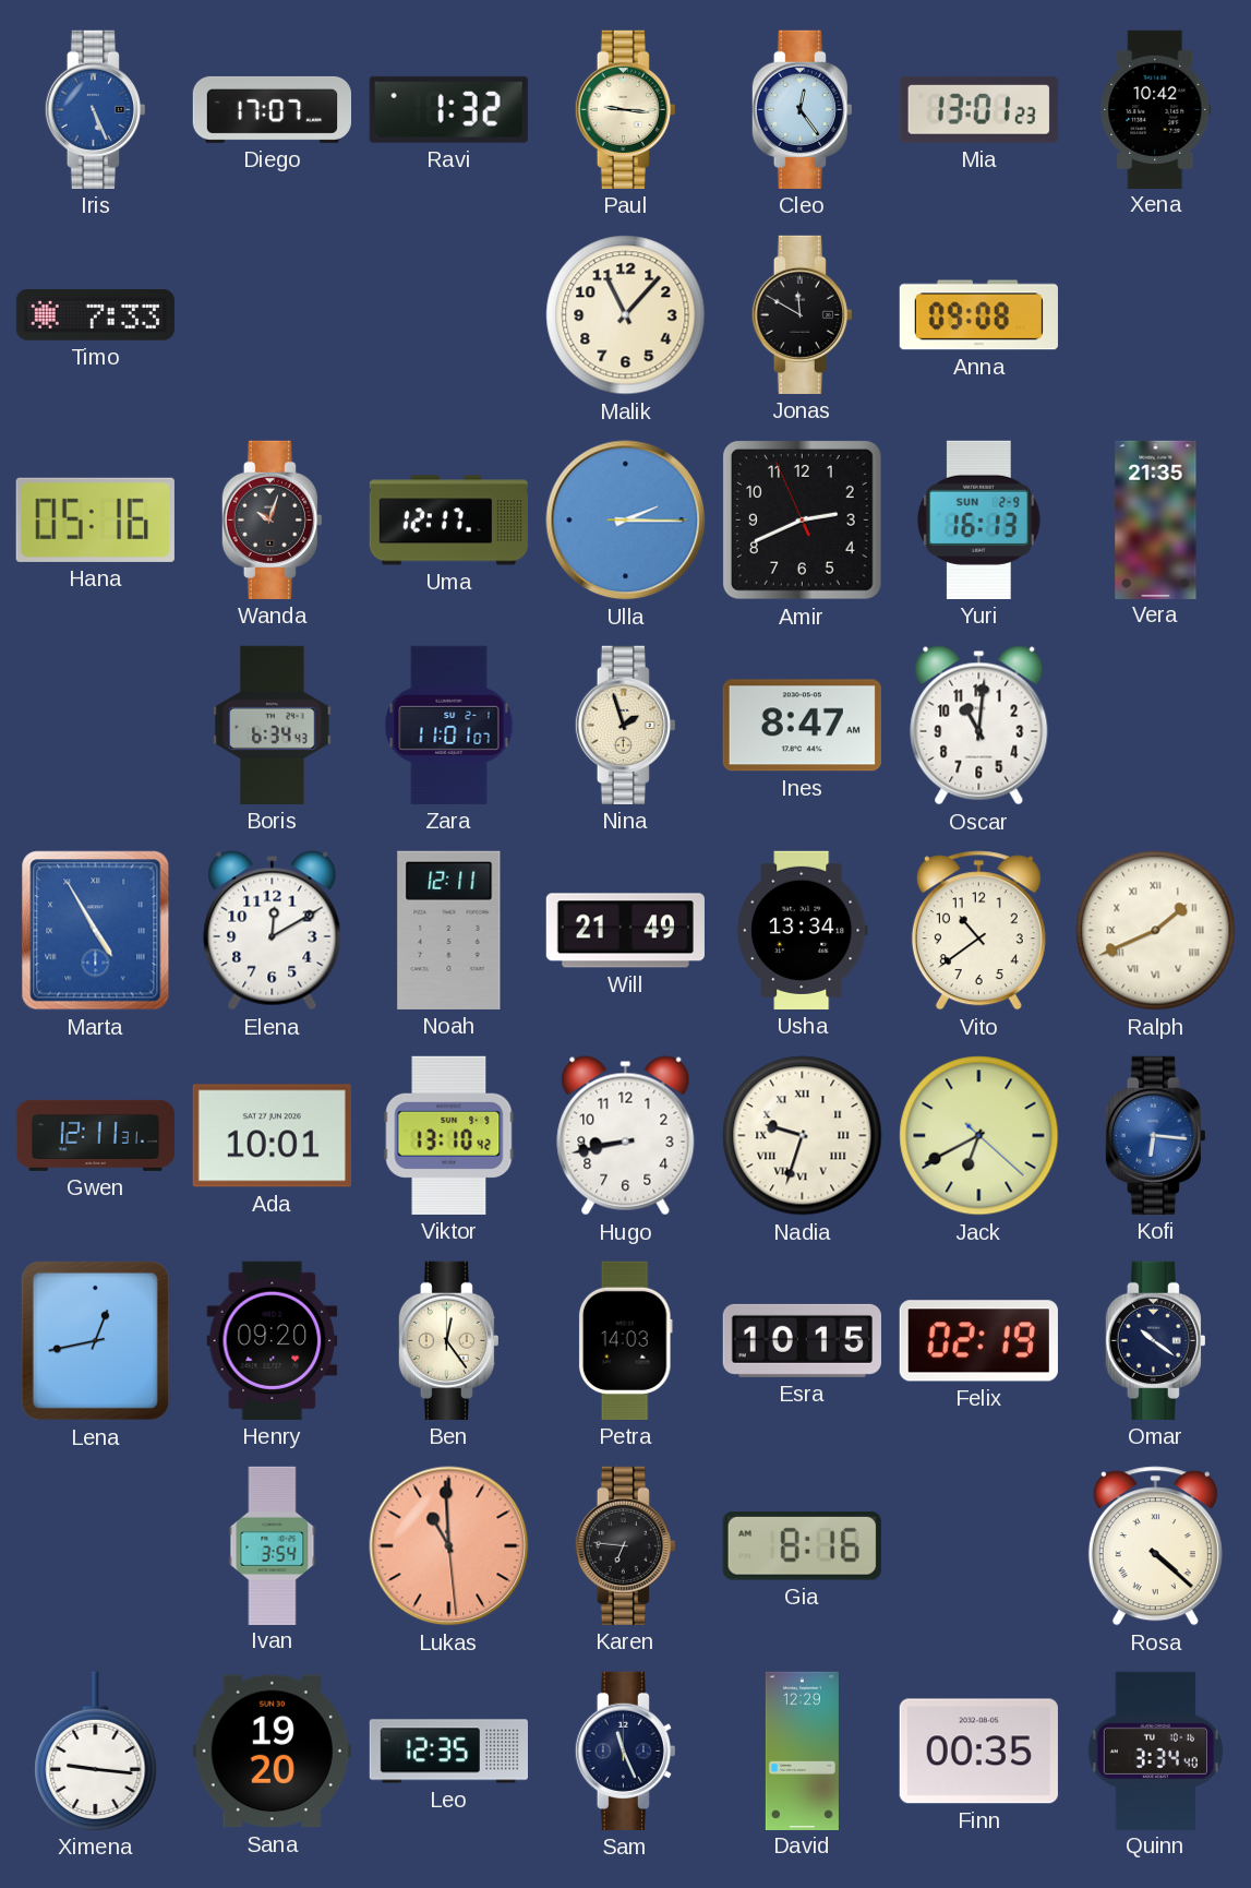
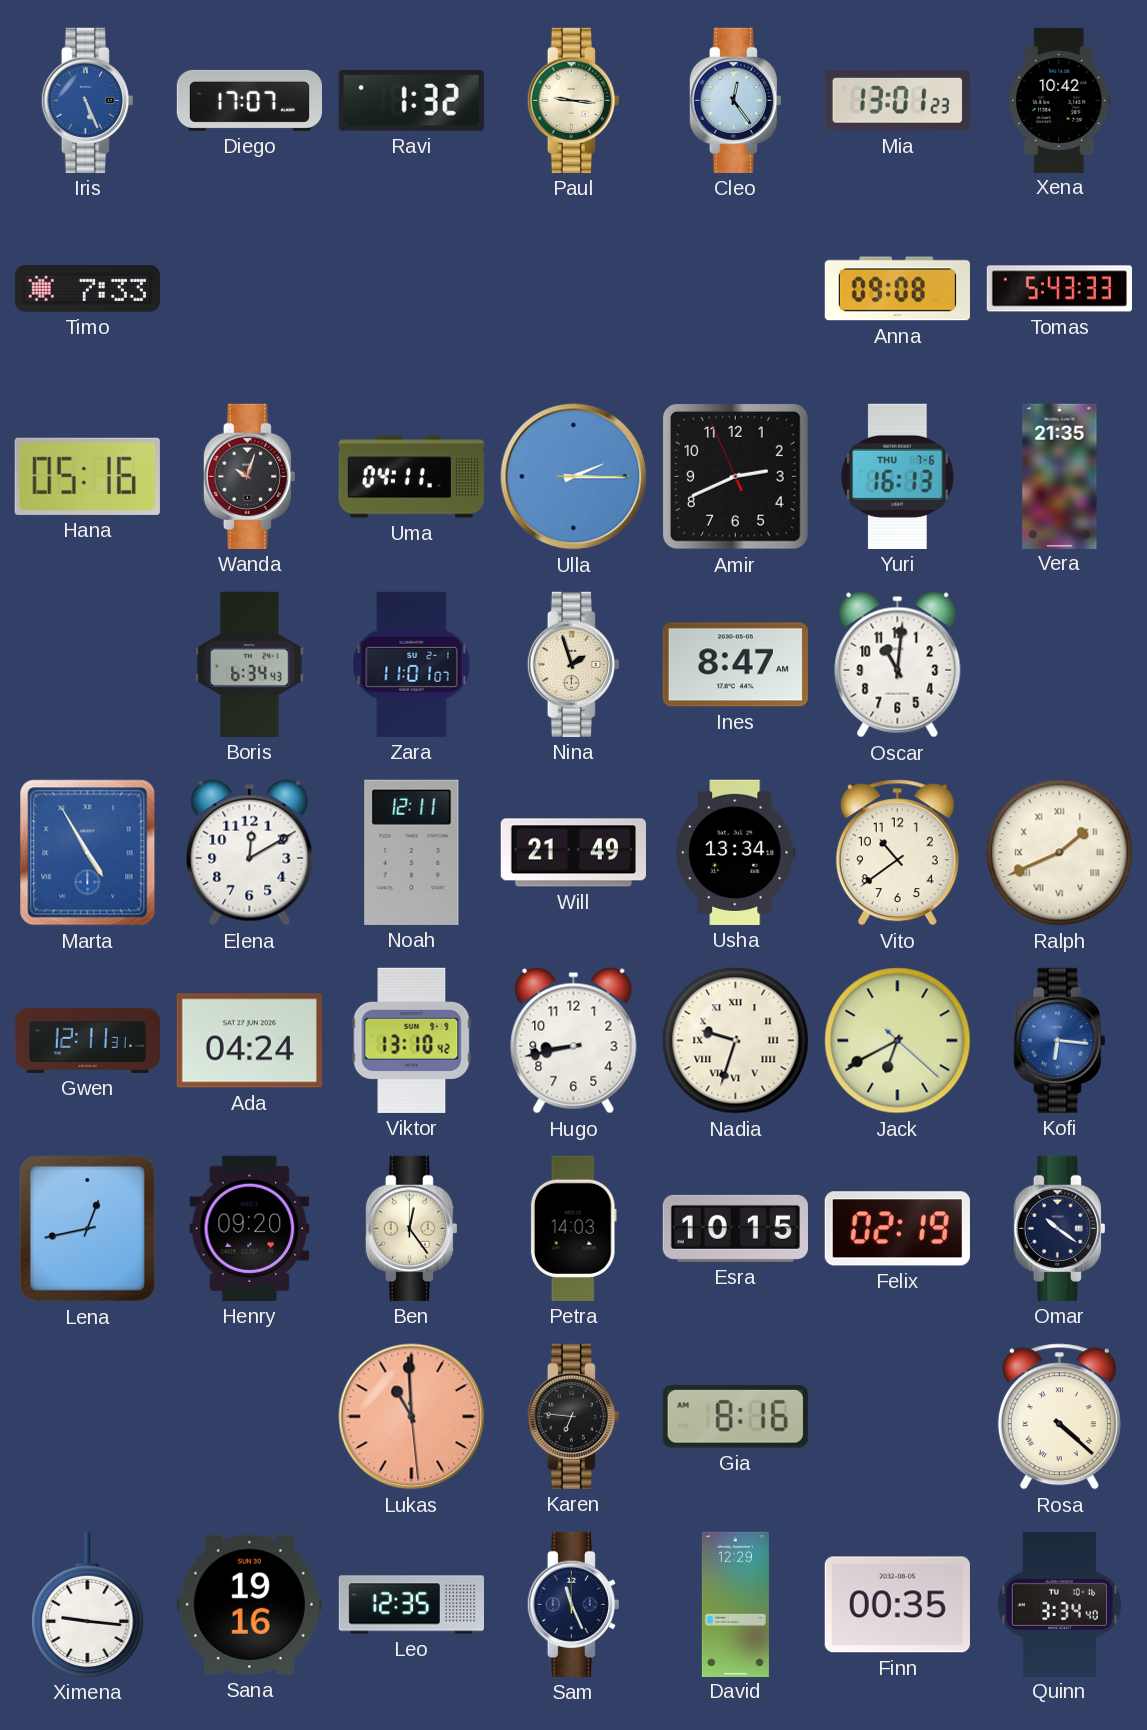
Malik: 11:07 -> none (626, 315)
Jonas: 11:50 -> none (802, 314)
Tomas: none -> 5:43 (1059, 289)
Uma: 12:17 -> 04:11 (411, 477)
Yuri date: SUN 2-9 -> THU 7-6 (897, 476)
Ada: 10:01 -> 04:24 (249, 1041)
Ivan: 3:54 -> none (273, 1545)
Sana: 19:20 -> 19:16 (249, 1605)
